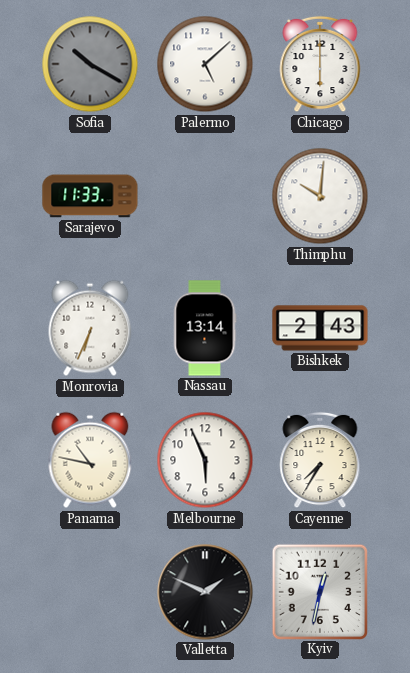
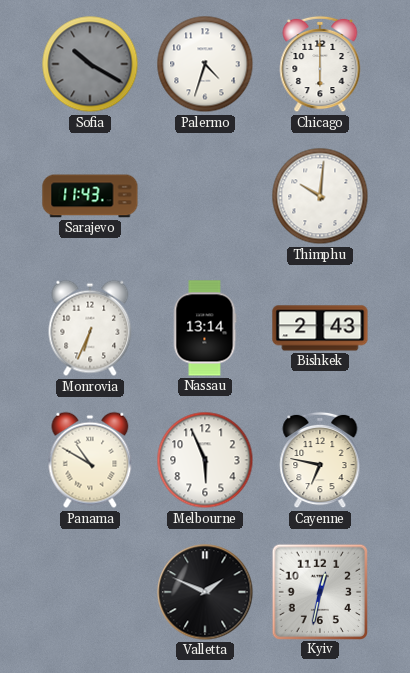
Palermo: 5:08 -> 4:33 (205, 64)
Sarajevo: 11:33 -> 11:43 (90, 196)
Panama: 10:47 -> 10:50 (90, 460)
Cayenne: 7:35 -> 6:47 (320, 460)
